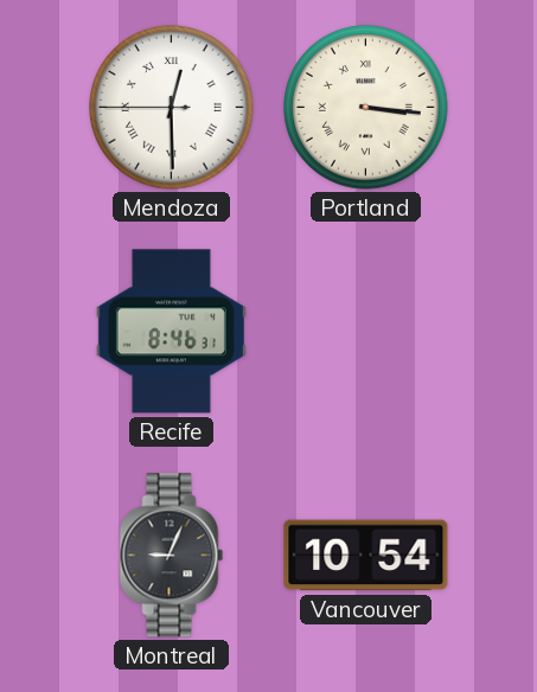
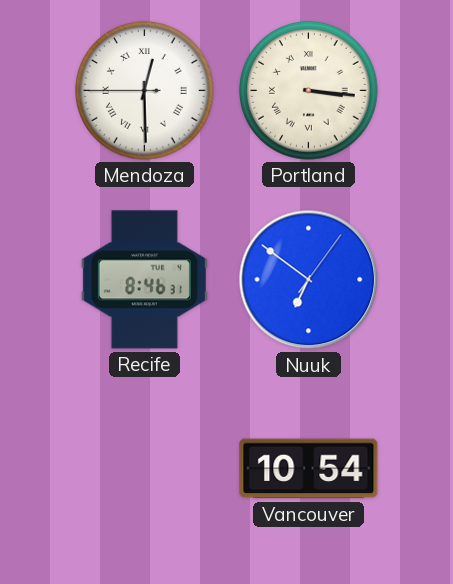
Nuuk: none -> 6:51 (309, 280)
Montreal: 9:04 -> none (172, 556)
